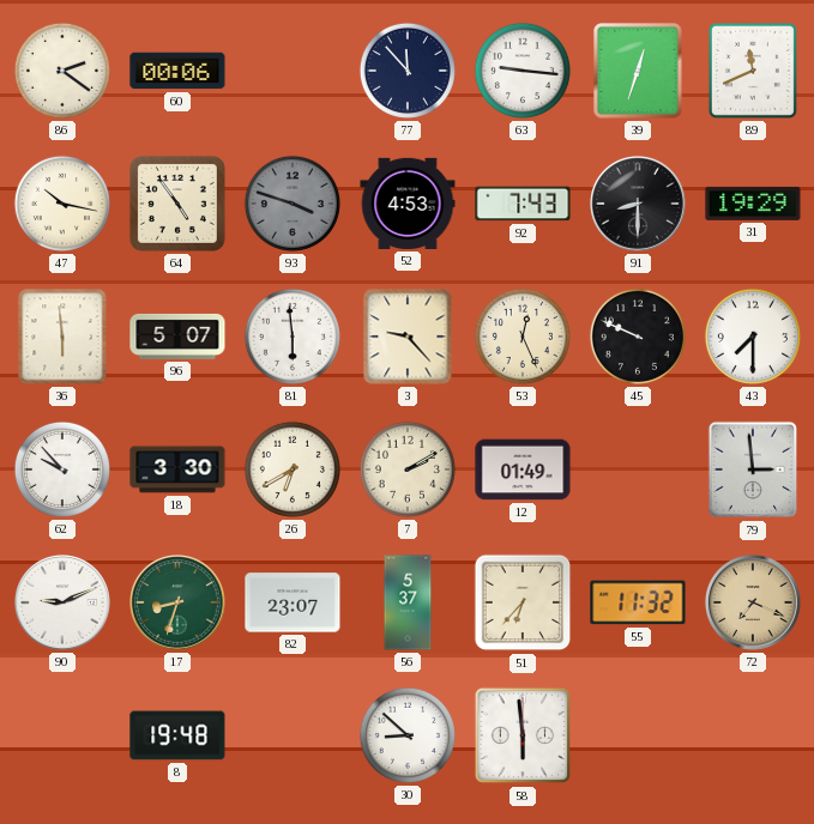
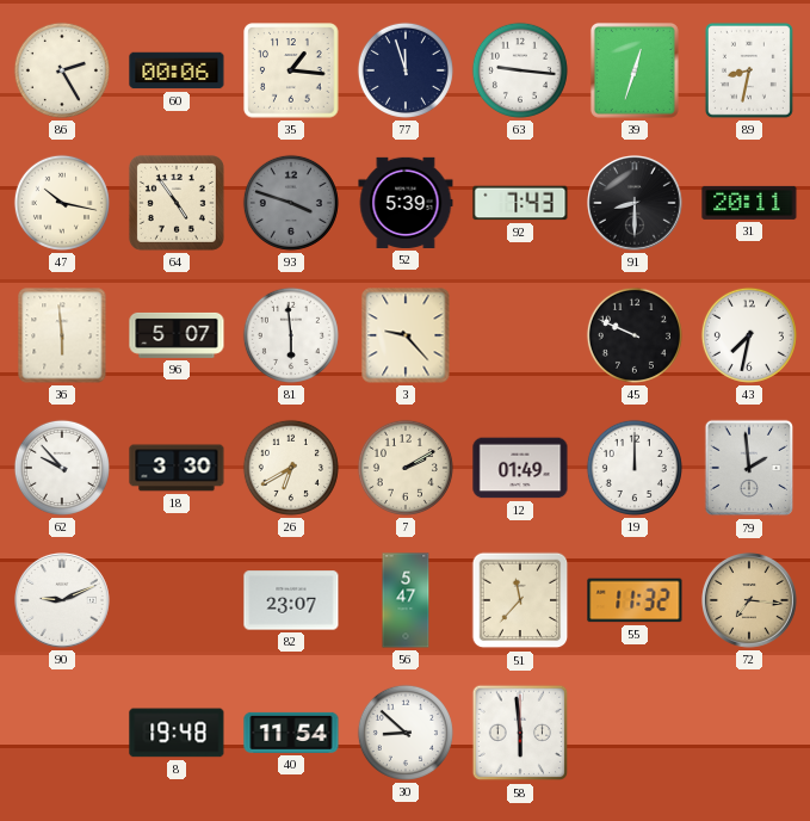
86: 2:21 -> 2:25 (62, 70)
35: none -> 1:16 (291, 70)
77: 11:53 -> 11:57 (406, 70)
89: 11:41 -> 8:32 (749, 70)
52: 4:53 -> 5:39 (406, 203)
31: 19:29 -> 20:11 (749, 203)
53: 12:26 -> none (523, 337)
43: 7:30 -> 7:32 (749, 335)
19: none -> 12:00 (635, 468)
79: 2:59 -> 1:59 (749, 468)
17: 8:33 -> none (179, 604)
56: 5:37 -> 5:47 (406, 600)
51: 6:37 -> 11:37 (520, 600)
72: 7:19 -> 7:16 (750, 601)
40: none -> 11:54 (291, 733)
